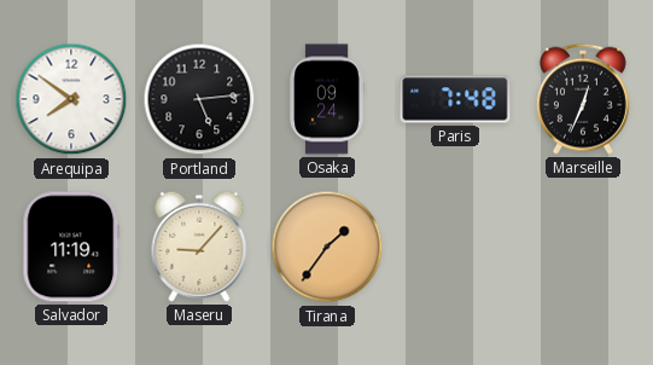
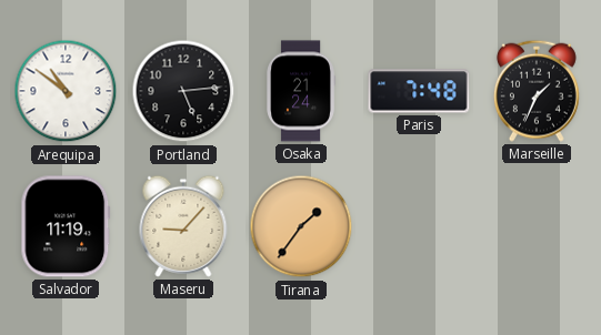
Arequipa: 7:51 -> 10:51 (66, 91)
Osaka: 09:24 -> 21:24 (301, 91)
Marseille: 12:34 -> 1:34 (537, 91)
